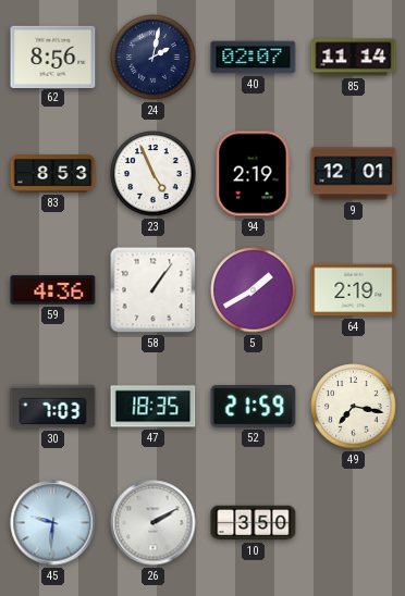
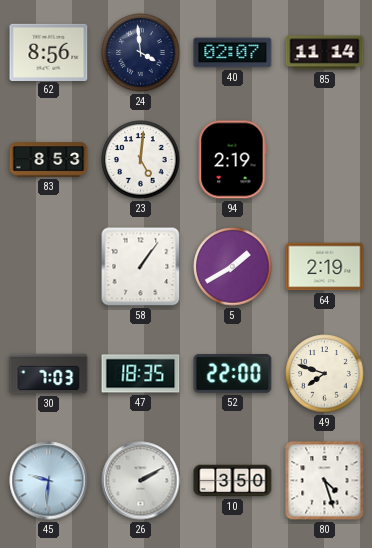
24: 2:02 -> 3:59 (141, 53)
23: 4:56 -> 5:01 (141, 160)
9: 12:01 -> none (354, 174)
59: 4:36 -> none (53, 290)
52: 21:59 -> 22:00 (233, 374)
49: 7:17 -> 7:48 (325, 374)
80: none -> 4:27 (325, 481)
